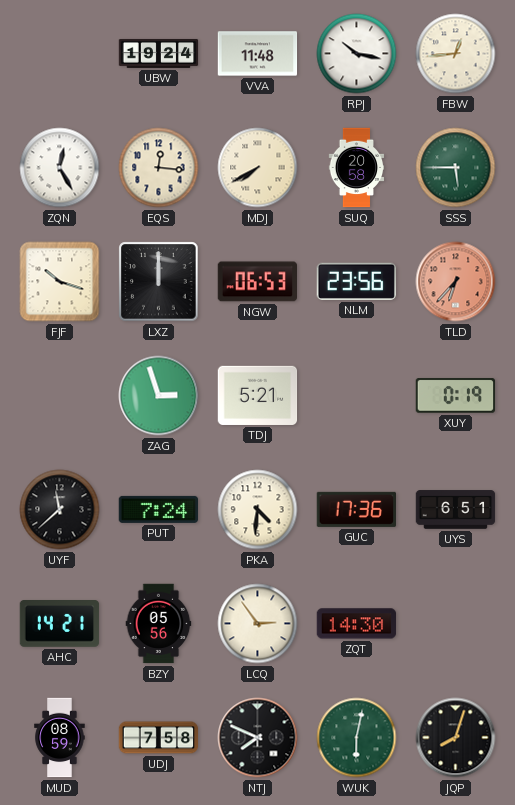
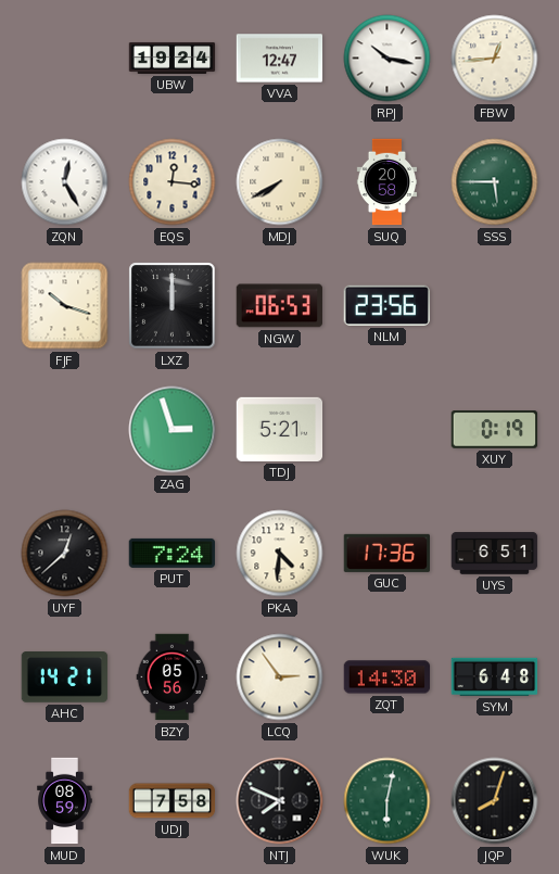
VVA: 11:48 -> 12:47 (280, 59)
TLD: 6:37 -> none (456, 282)
UYF: 11:38 -> 12:38 (65, 554)
SYM: none -> 6:48 (495, 676)
